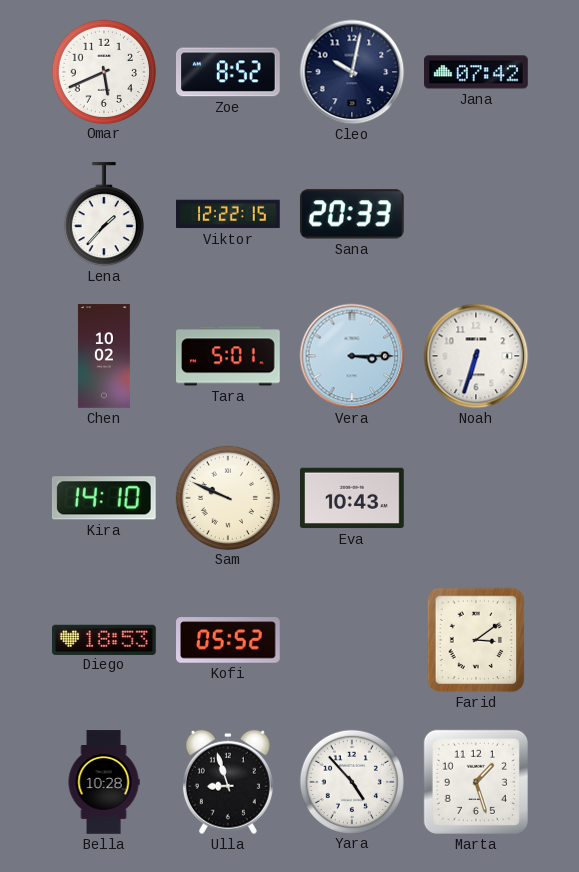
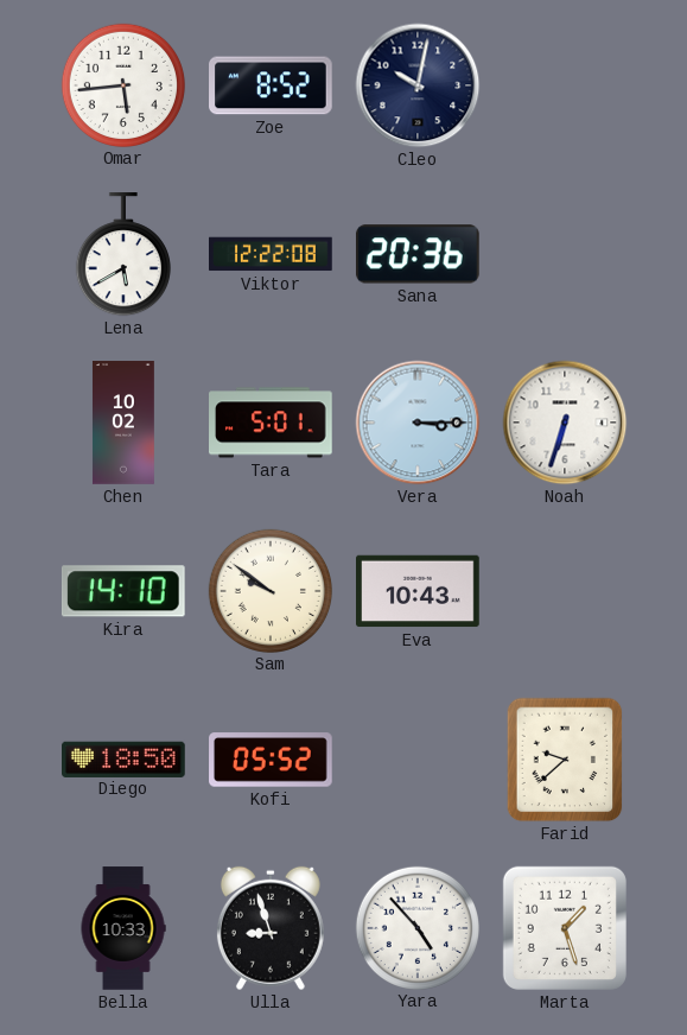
Omar: 5:41 -> 5:44 (122, 84)
Jana: 07:42 -> none (476, 72)
Lena: 1:37 -> 5:40 (123, 255)
Viktor: 12:22:15 -> 12:22:08 (272, 254)
Sana: 20:33 -> 20:36 (418, 254)
Sam: 9:49 -> 9:51 (269, 590)
Diego: 18:53 -> 18:50 (125, 758)
Farid: 3:09 -> 9:38 (565, 760)
Bella: 10:28 -> 10:33 (123, 928)
